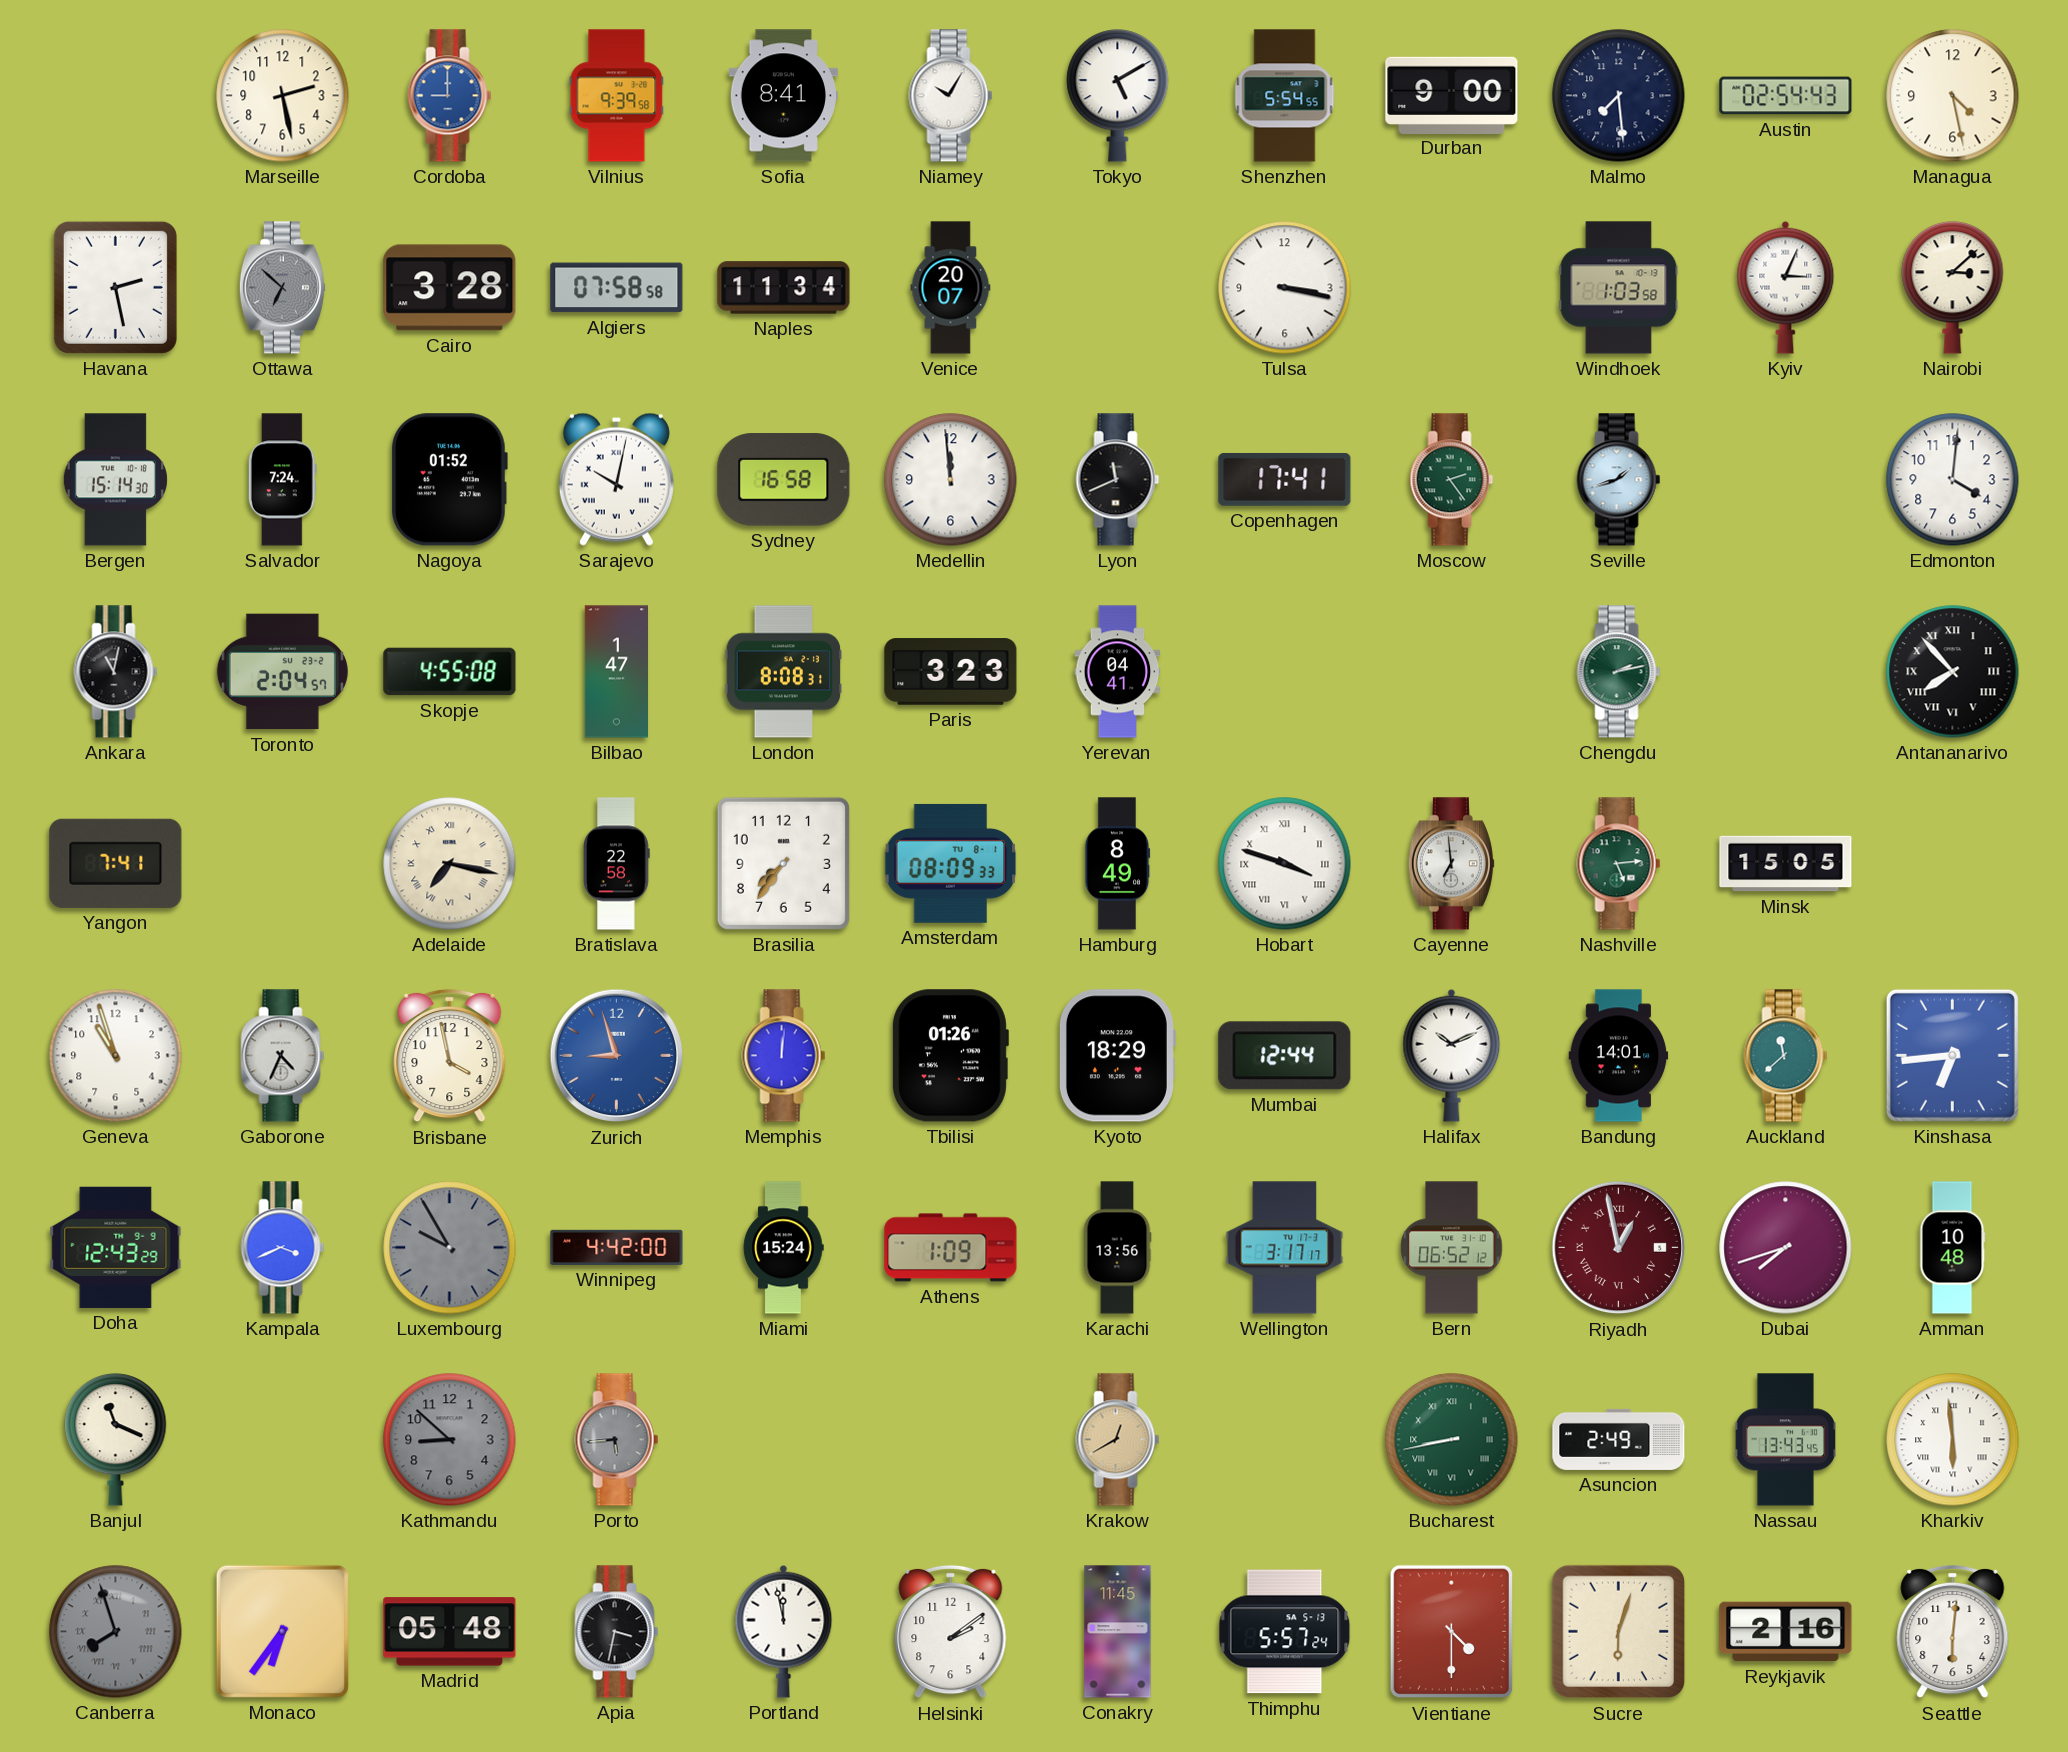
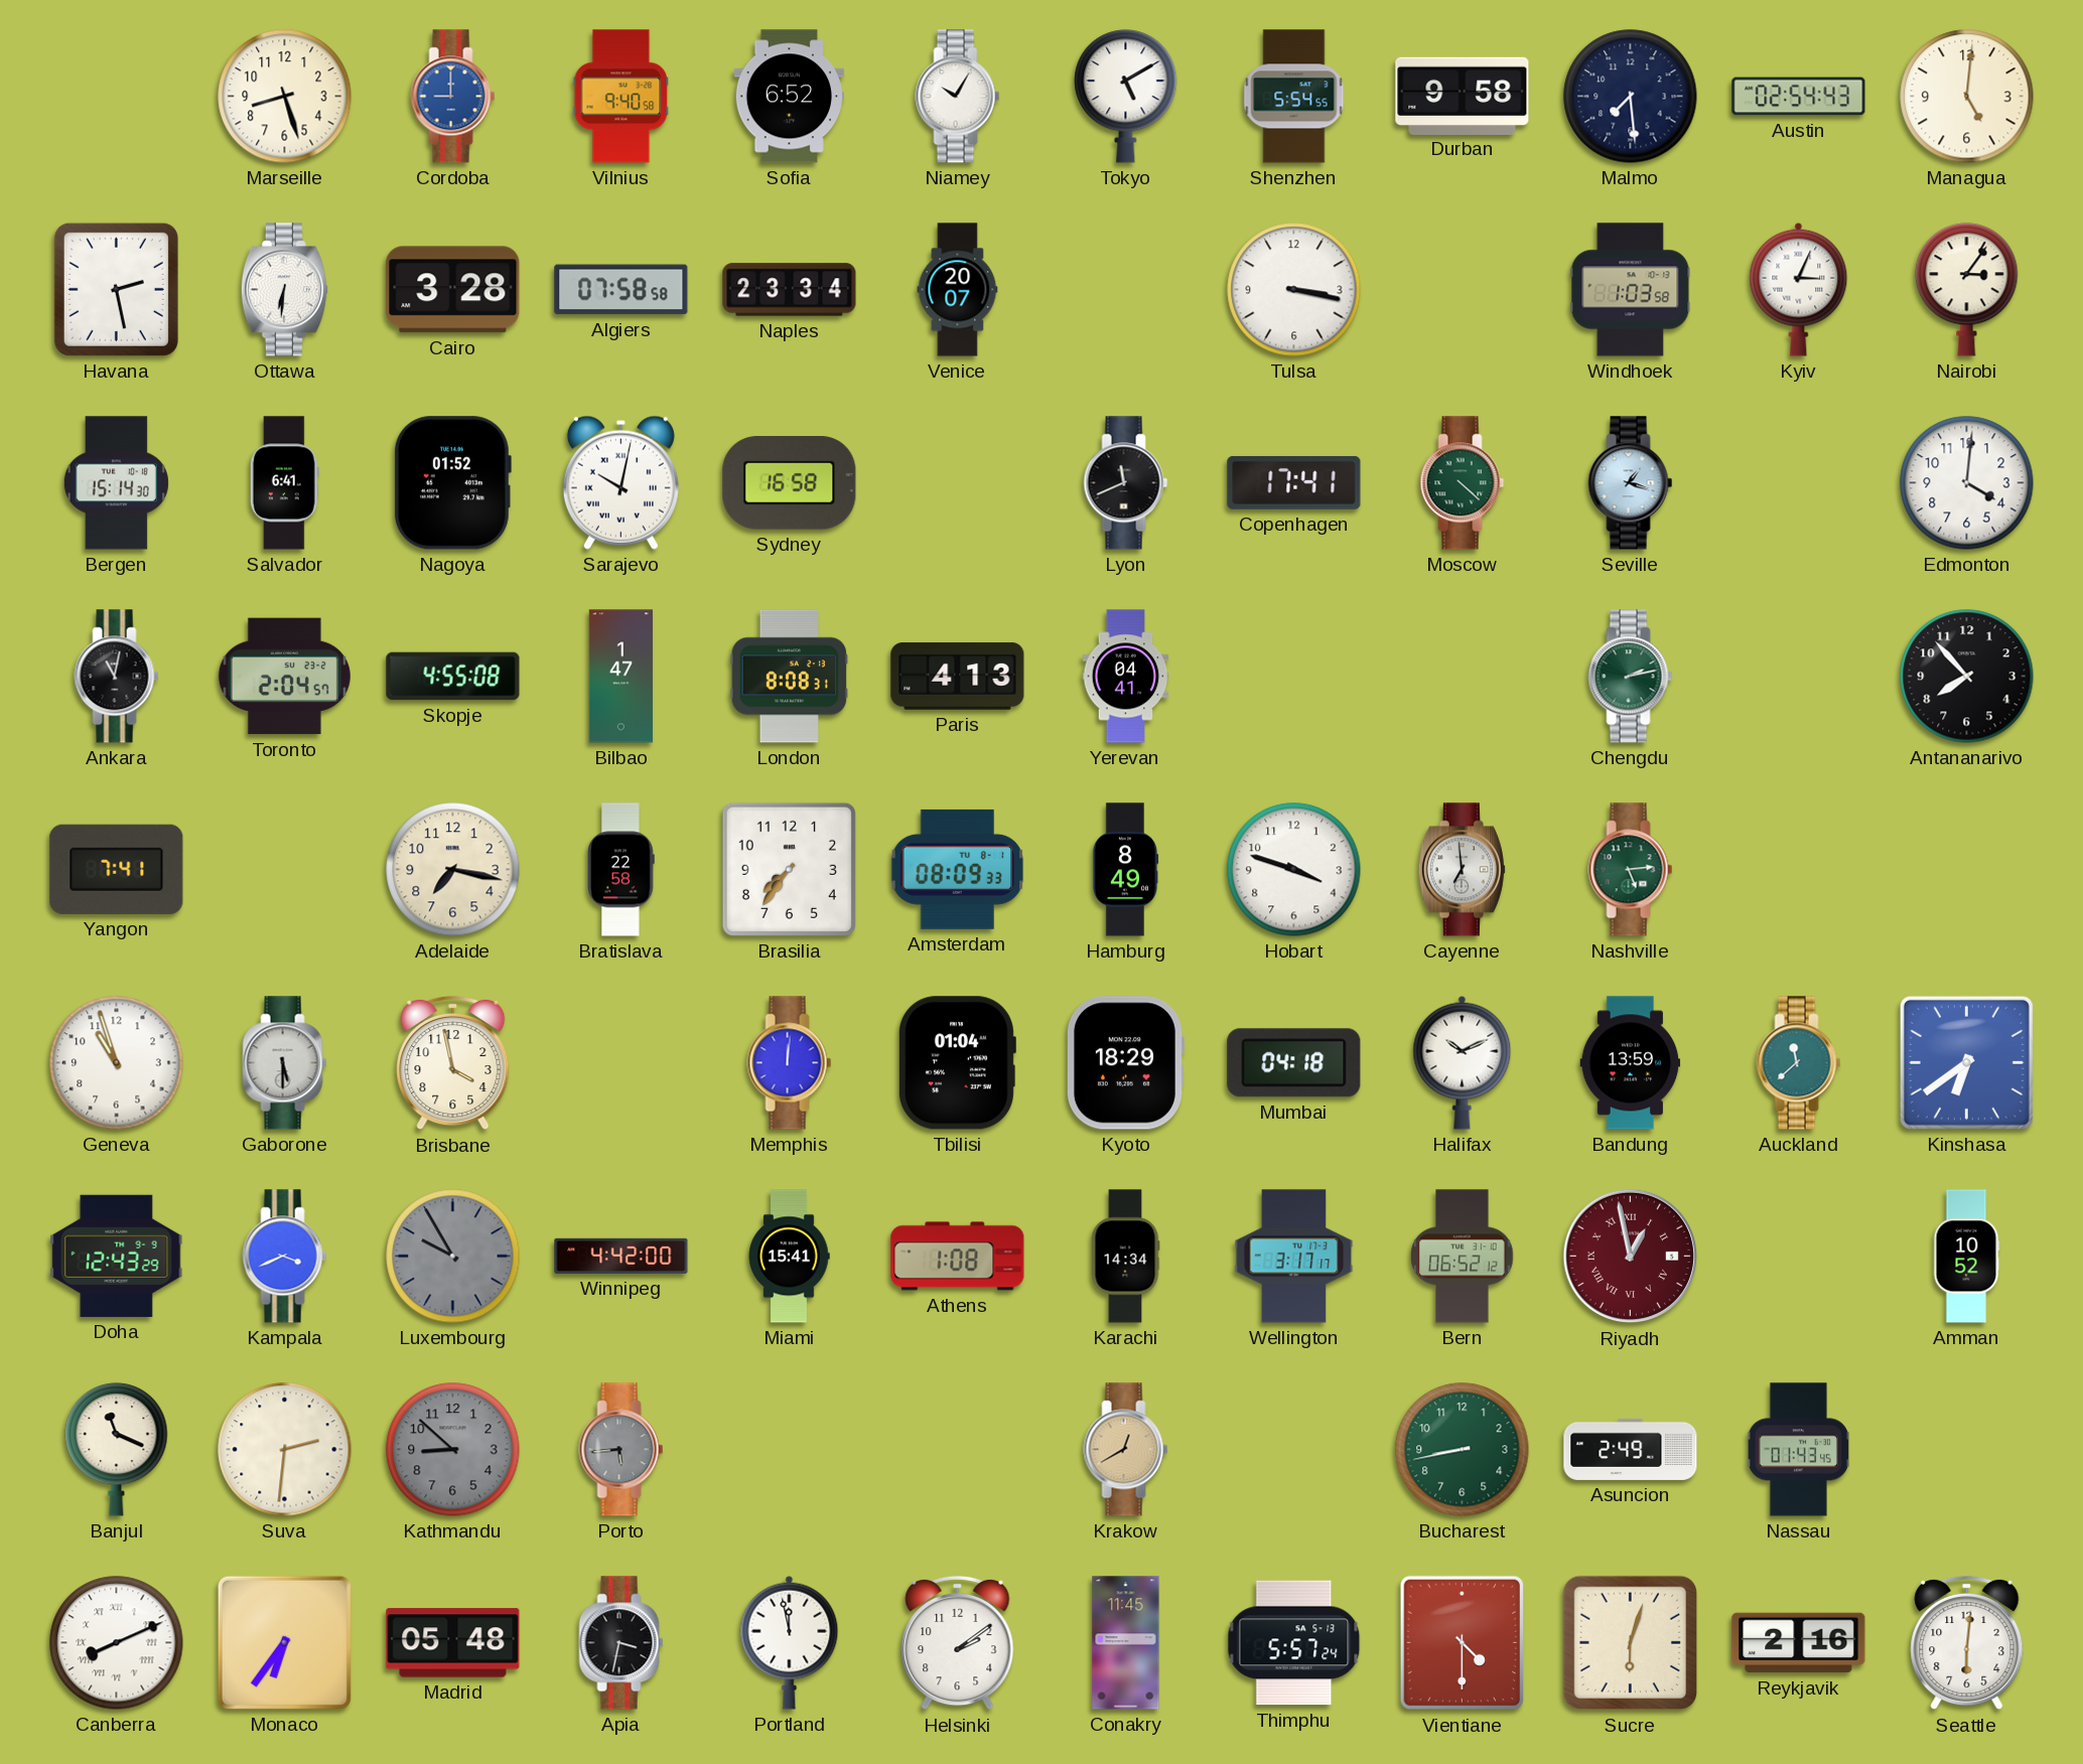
Marseille: 2:28 -> 8:27 (285, 97)
Vilnius: 9:39 -> 9:40 (621, 97)
Sofia: 8:41 -> 6:52 (789, 97)
Durban: 9:00 -> 9:58 (1463, 96)
Managua: 4:28 -> 5:01 (1967, 97)
Ottawa: 6:52 -> 6:31 (284, 290)
Ottawa dial: grey -> white (284, 290)
Naples: 11:34 -> 23:34 (790, 290)
Nairobi: 3:08 -> 3:06 (1967, 290)
Salvador: 7:24 -> 6:41 (284, 483)
Medellin: 11:59 -> none (951, 480)
Moscow: 2:24 -> 4:22 (1463, 483)
Seville: 1:42 -> 1:18 (1631, 483)
Paris: 3:23 -> 4:13 (958, 677)
Antananarivo numerals: Roman -> Arabic (1967, 677)
Adelaide numerals: Roman -> Arabic (453, 870)
Hobart numerals: Roman -> Arabic (1294, 870)
Minsk: 15:05 -> none (1786, 864)
Gaborone: 4:34 -> 5:30 (285, 1063)
Zurich: 8:57 -> none (617, 1056)
Tbilisi: 01:26 -> 01:04 (957, 1063)
Mumbai: 12:44 -> 04:18 (1294, 1063)
Bandung: 14:01 -> 13:59 (1631, 1063)
Kinshasa: 6:44 -> 6:39 (1966, 1062)
Miami: 15:24 -> 15:41 (789, 1257)
Athens: 1:09 -> 1:08 (958, 1257)
Karachi: 13:56 -> 14:34 (1125, 1257)
Dubai: 7:42 -> none (1786, 1248)
Amman: 10:48 -> 10:52 (1966, 1257)
Suva: none -> 2:31 (285, 1450)
Bucharest numerals: Roman -> Arabic (1463, 1450)
Nassau: 13:43 -> 01:43 (1798, 1450)
Kharkiv: 5:59 -> none (1953, 1440)
Canberra: 7:57 -> 8:11 (117, 1643)
Canberra dial: grey -> white (117, 1643)
